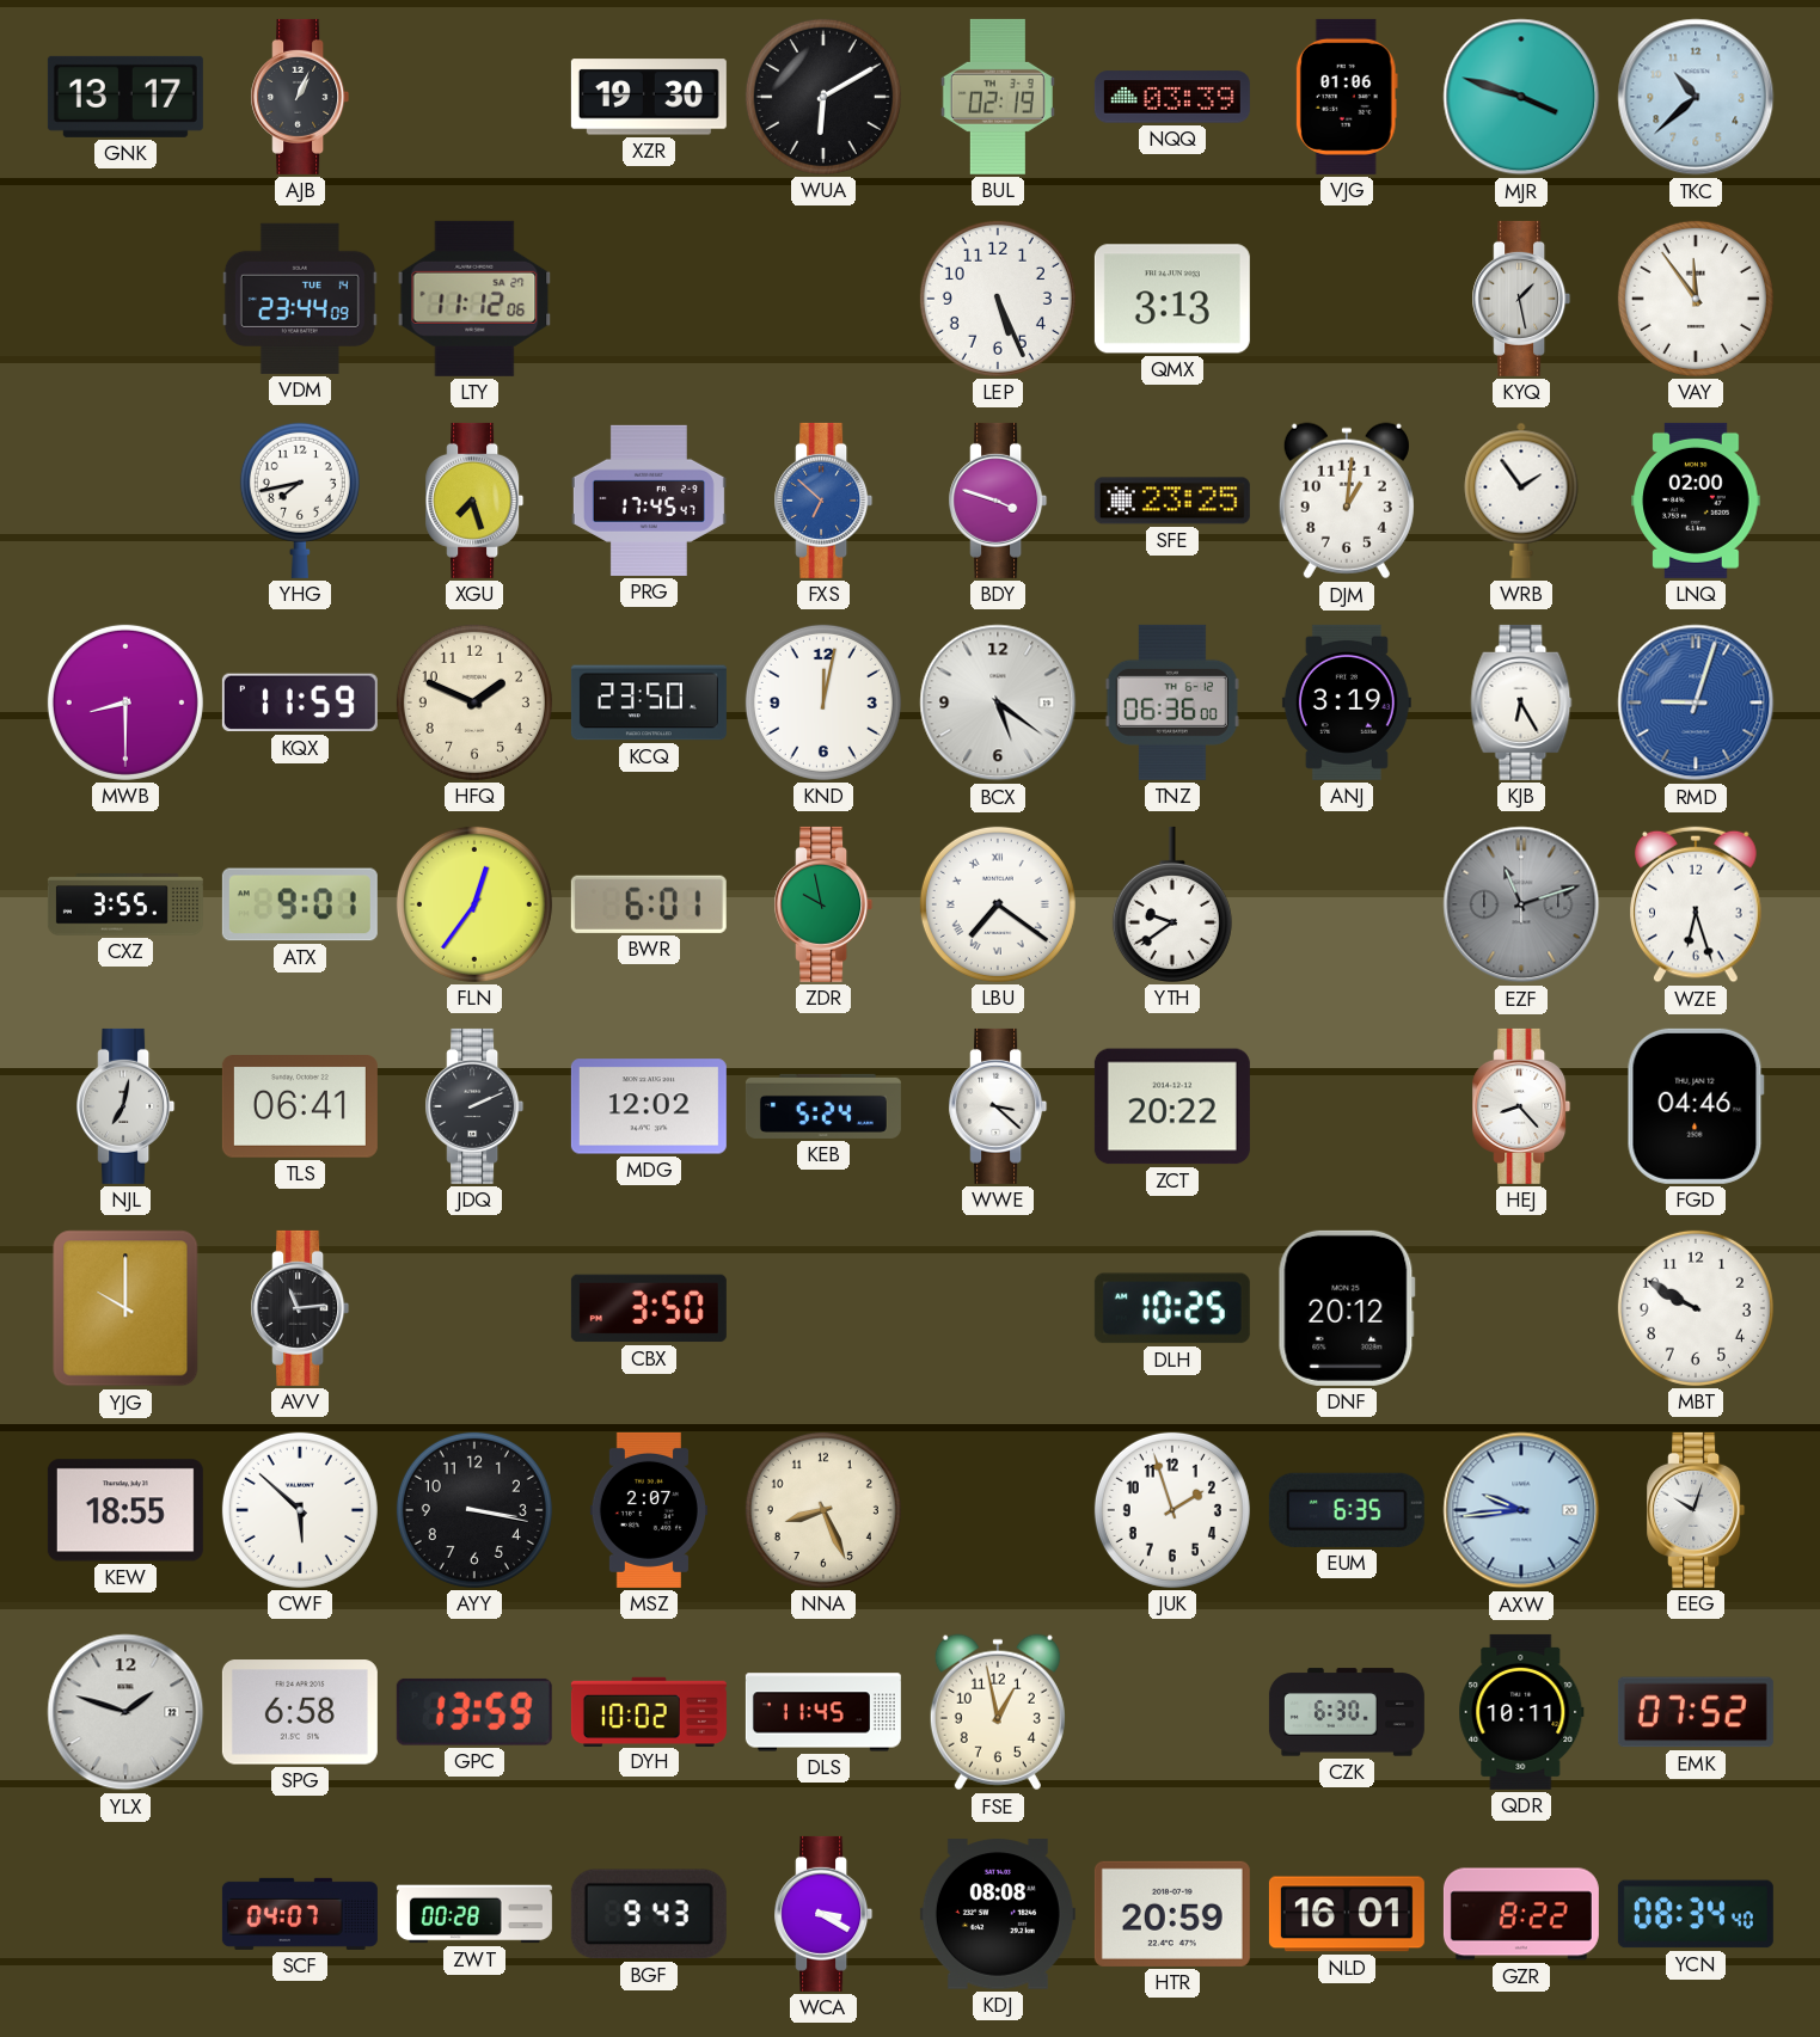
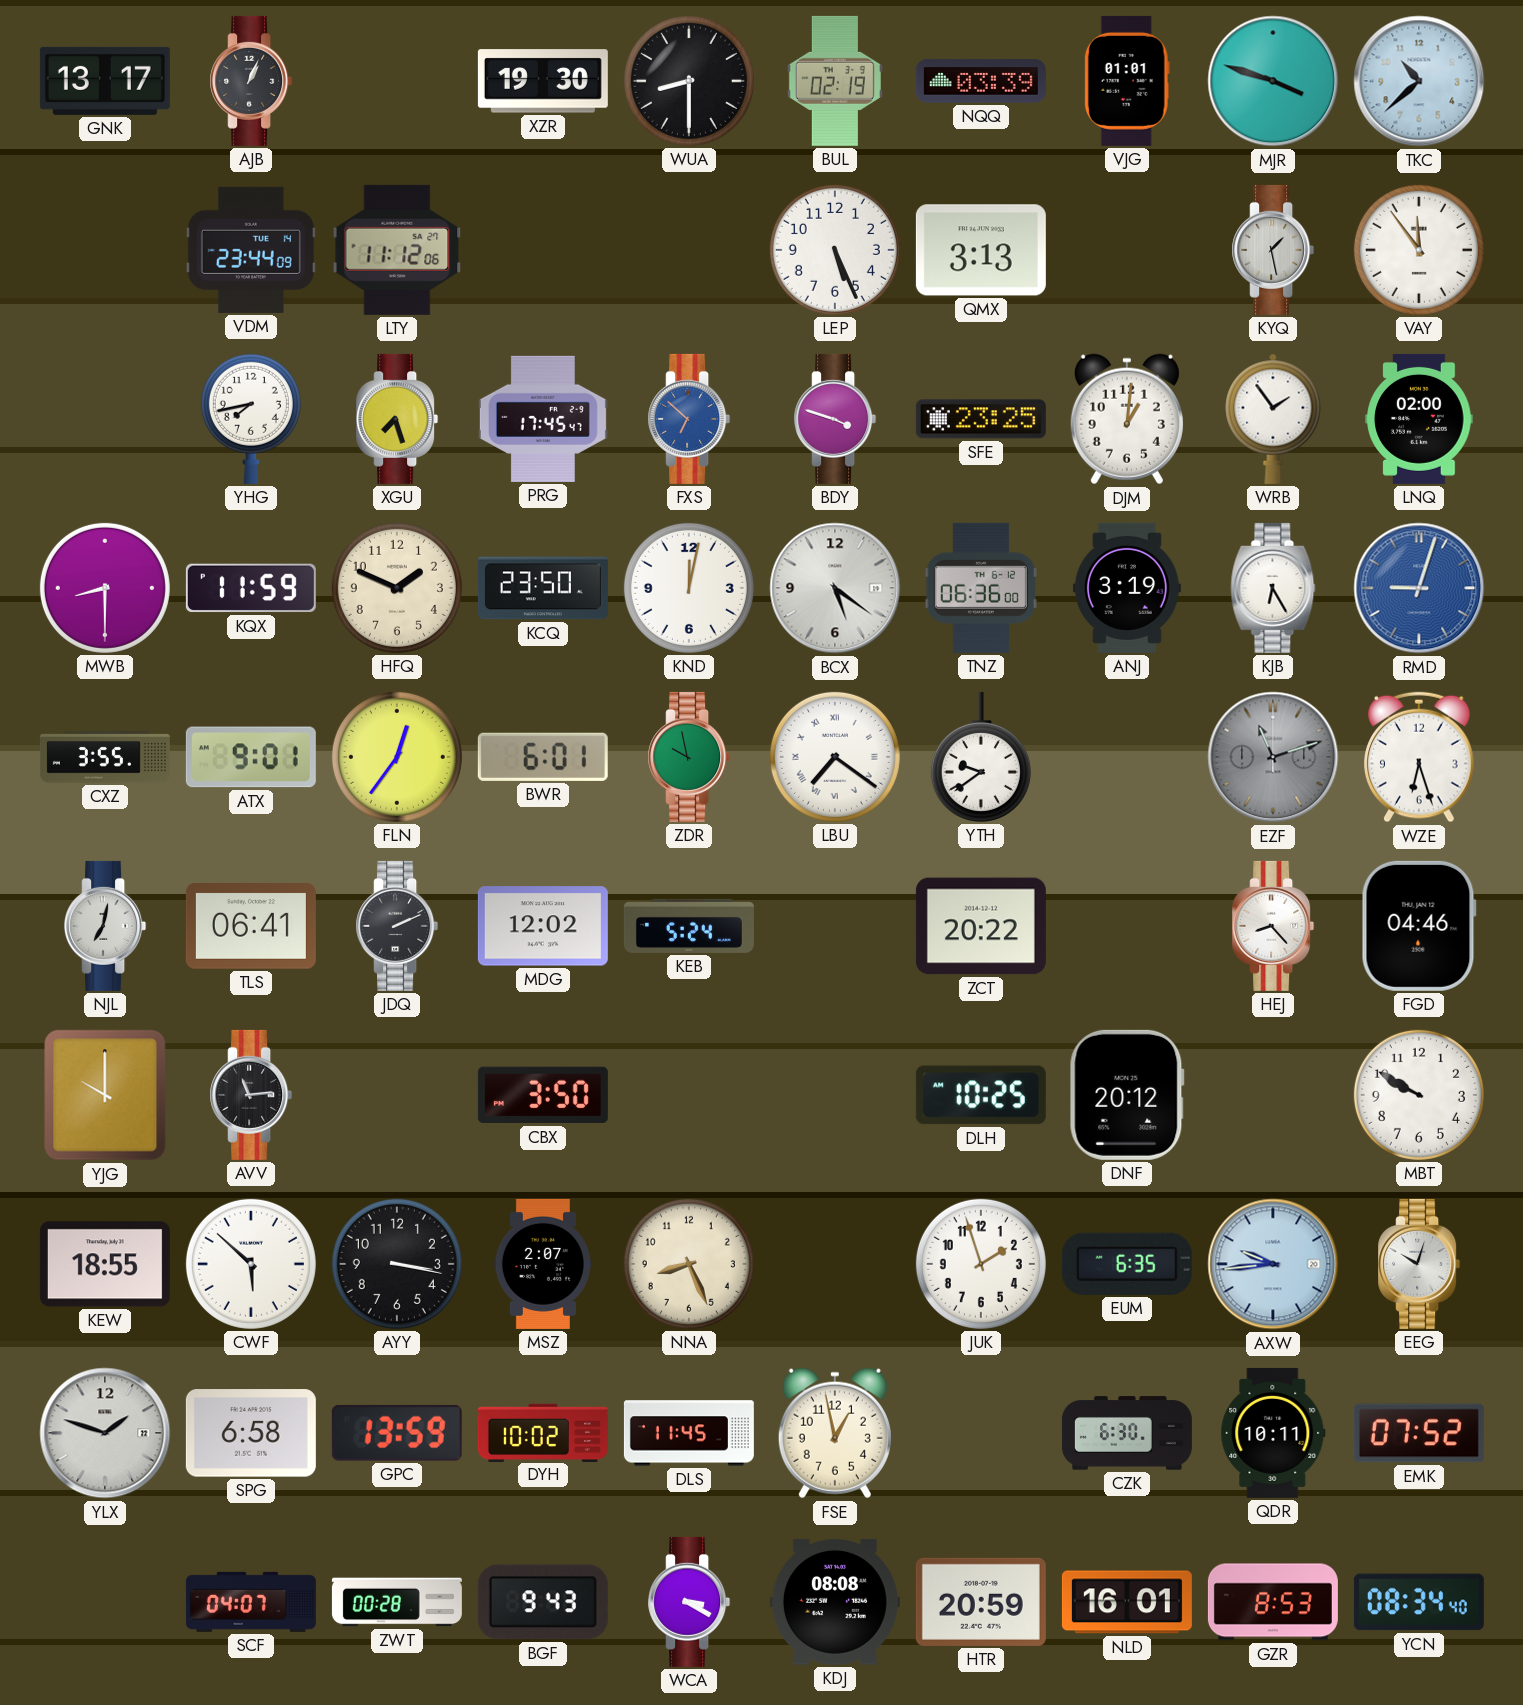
WUA: 6:10 -> 8:30 (689, 81)
VJG: 01:06 -> 01:01 (1127, 81)
WWE: 3:22 -> none (998, 1106)
GZR: 8:22 -> 8:53 (1273, 1602)
